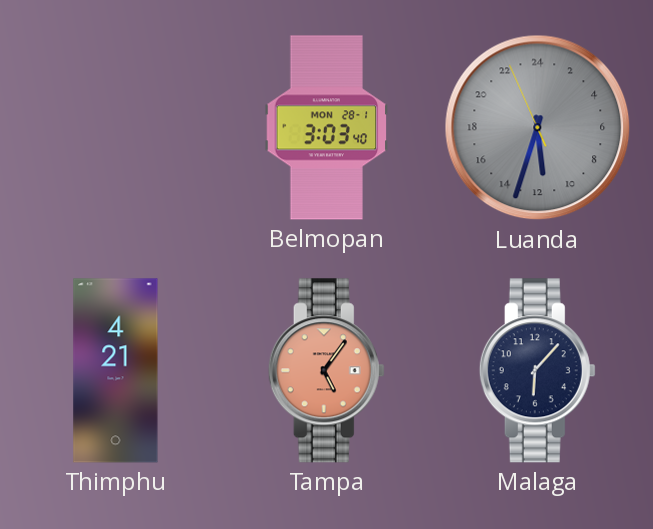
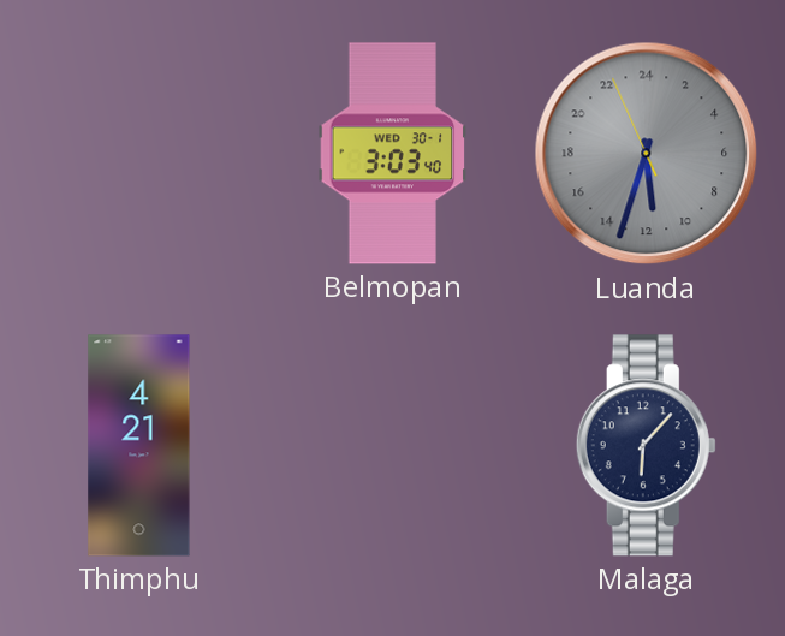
Belmopan date: MON 28-1 -> WED 30-1 (393, 154)
Tampa: 5:06 -> none (326, 371)
